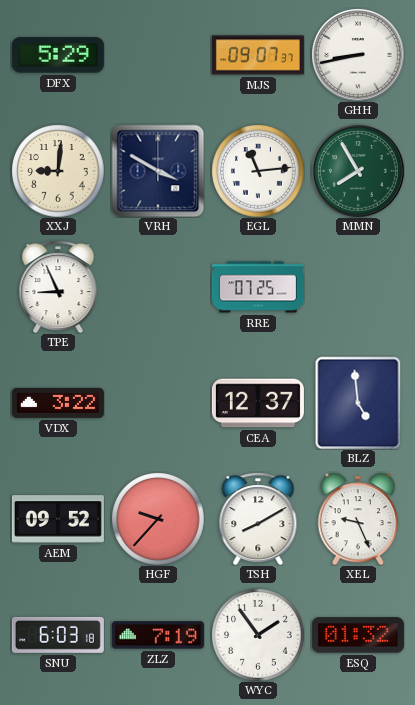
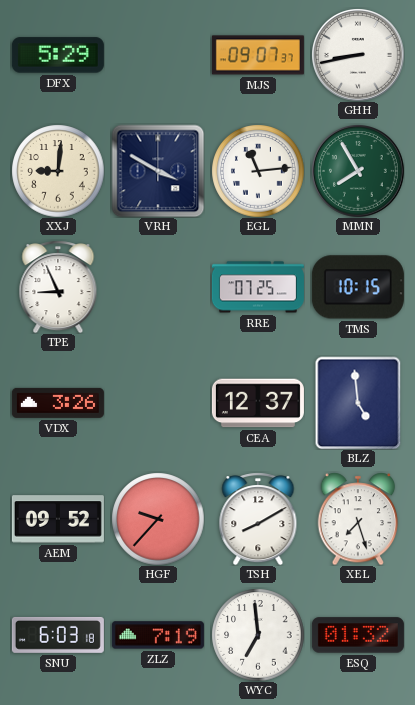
TMS: none -> 10:15 (358, 287)
VDX: 3:22 -> 3:26 (58, 403)
XEL: 9:26 -> 7:27 (358, 519)
WYC: 1:54 -> 6:59 (258, 635)
